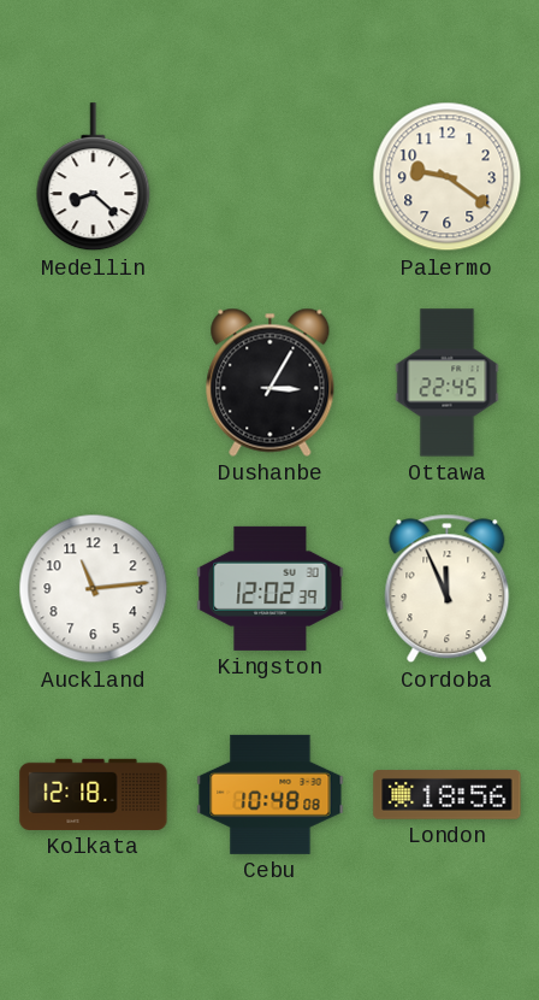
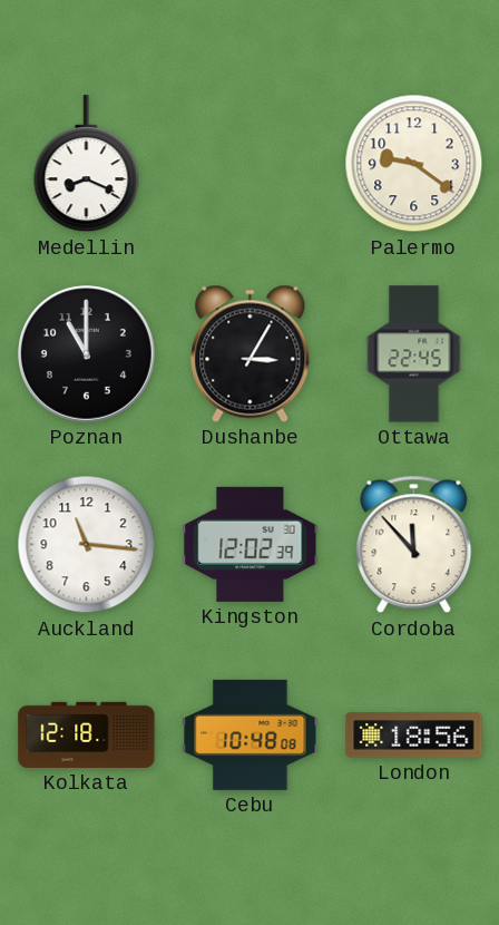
Medellin: 8:22 -> 8:19 (87, 164)
Poznan: none -> 11:00 (87, 354)
Auckland: 11:14 -> 11:16 (87, 545)
Cordoba: 11:56 -> 11:53 (414, 545)
